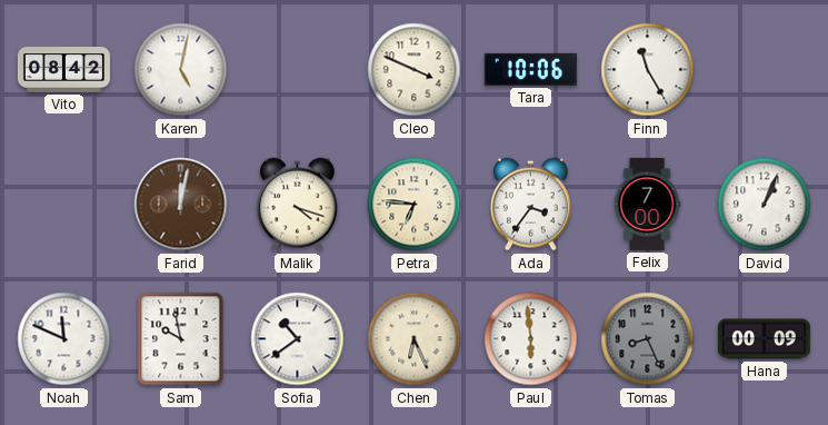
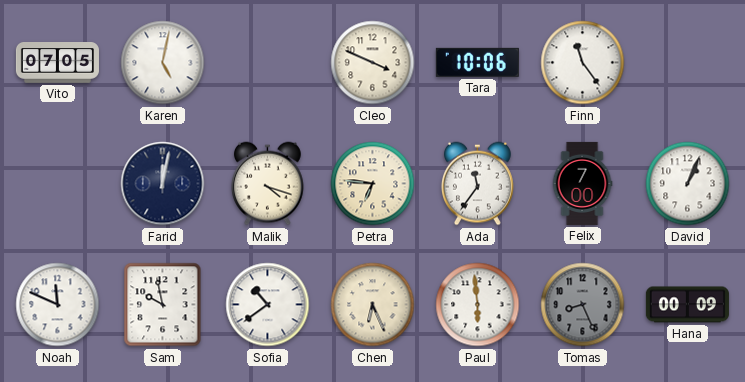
Vito: 08:42 -> 07:05 (57, 63)
Finn: 11:25 -> 11:24 (583, 63)
Farid dial: brown -> navy (163, 184)
Ada: 3:36 -> 11:36 (477, 184)
